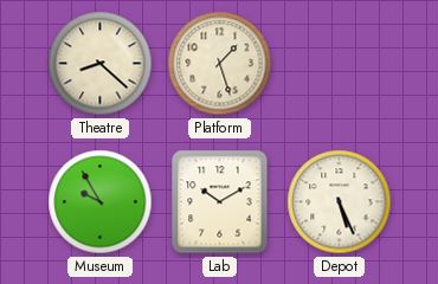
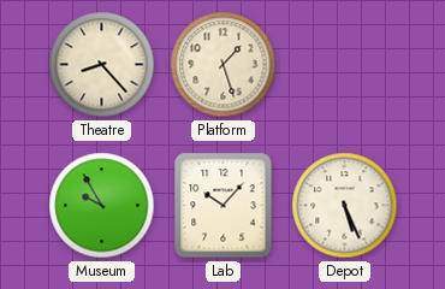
Theatre: 8:22 -> 8:23 (102, 65)
Lab: 10:10 -> 10:07 (224, 206)
